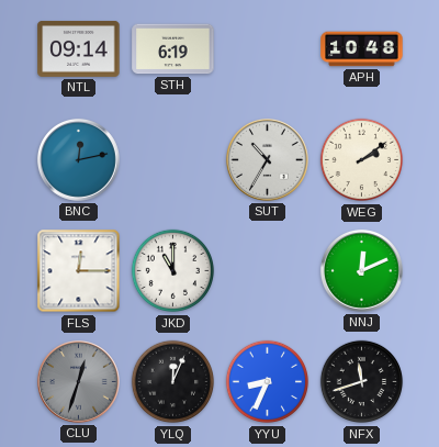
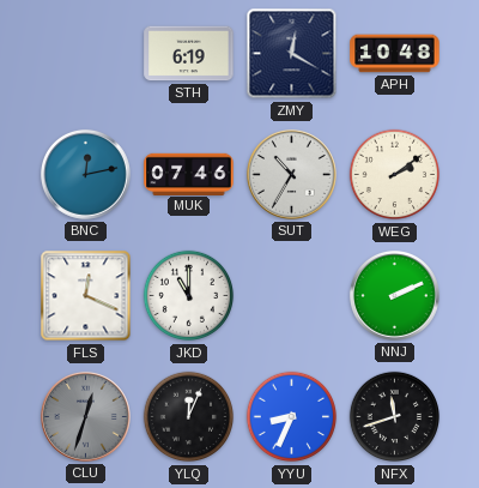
NTL: 09:14 -> none (79, 48)
ZMY: none -> 12:20 (292, 54)
MUK: none -> 07:46 (189, 174)
FLS: 12:15 -> 12:19 (86, 296)
NNJ: 12:11 -> 2:11 (394, 295)
